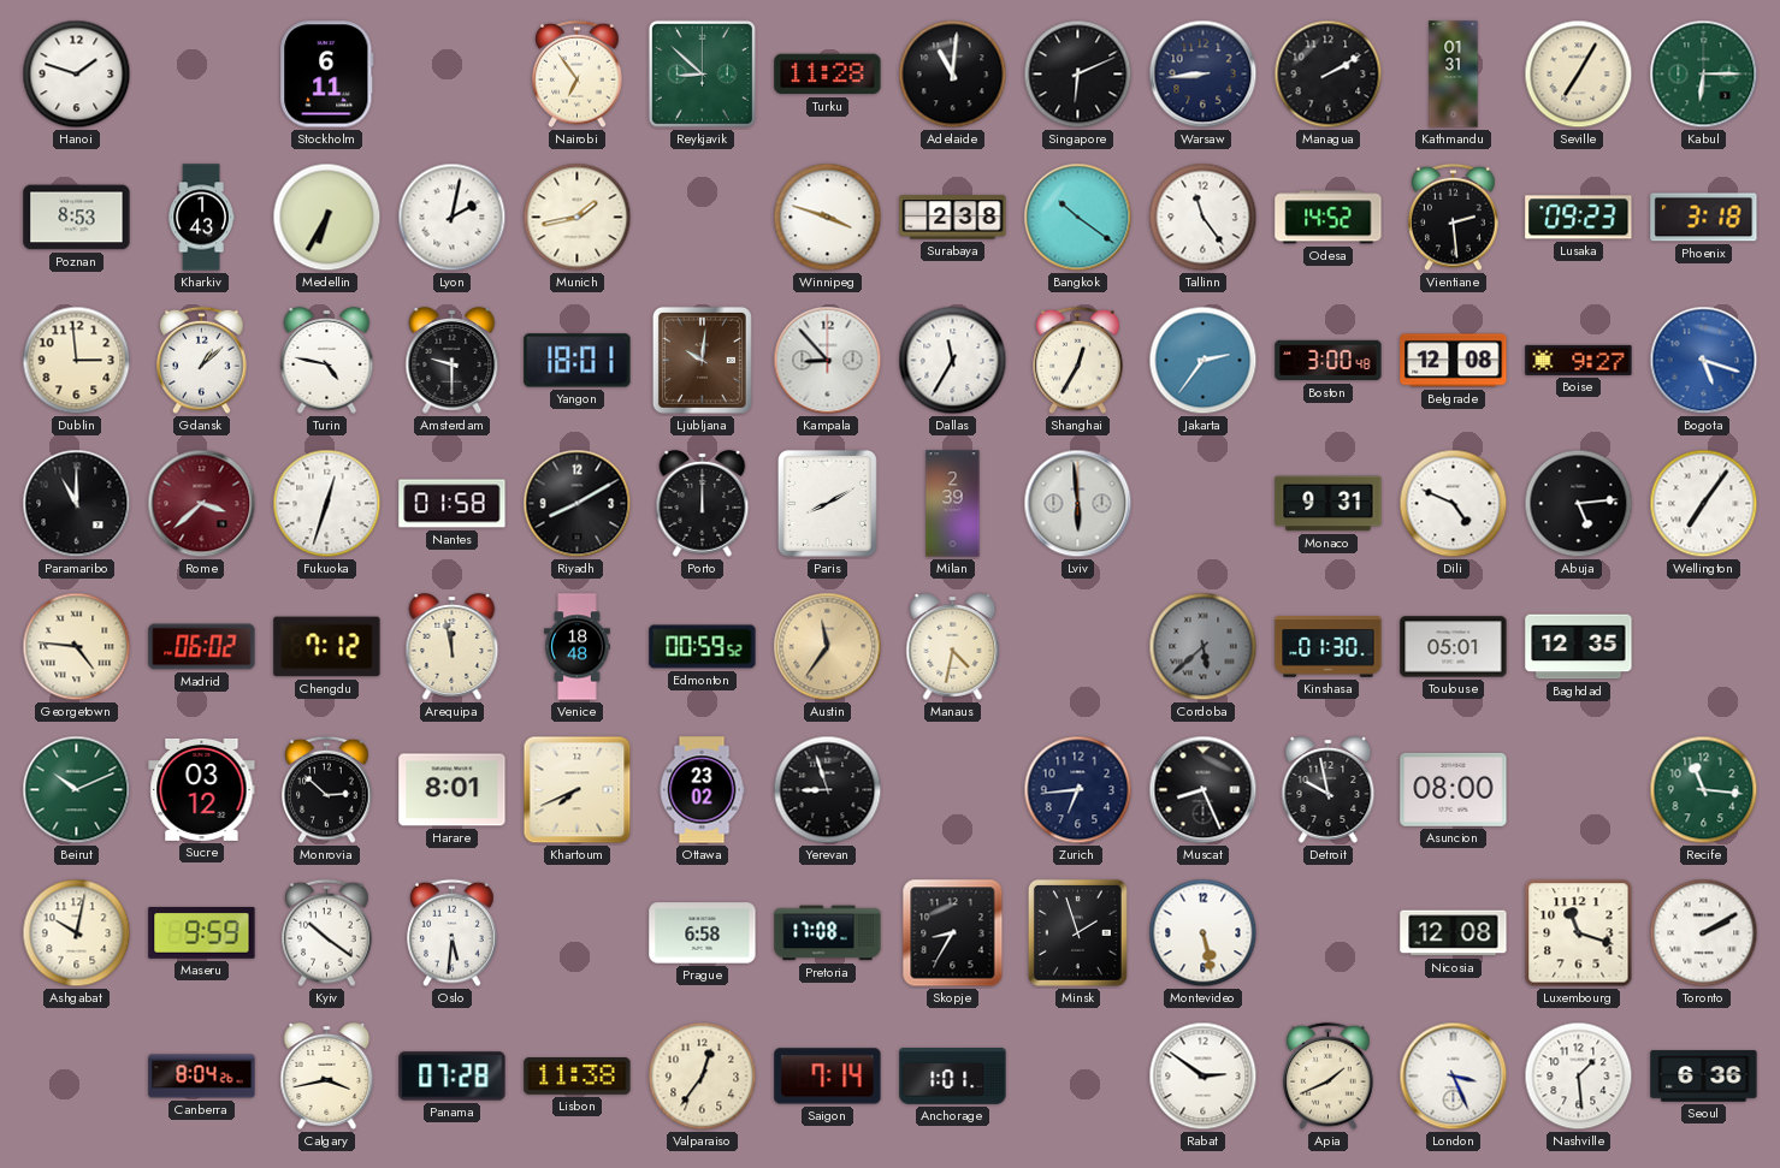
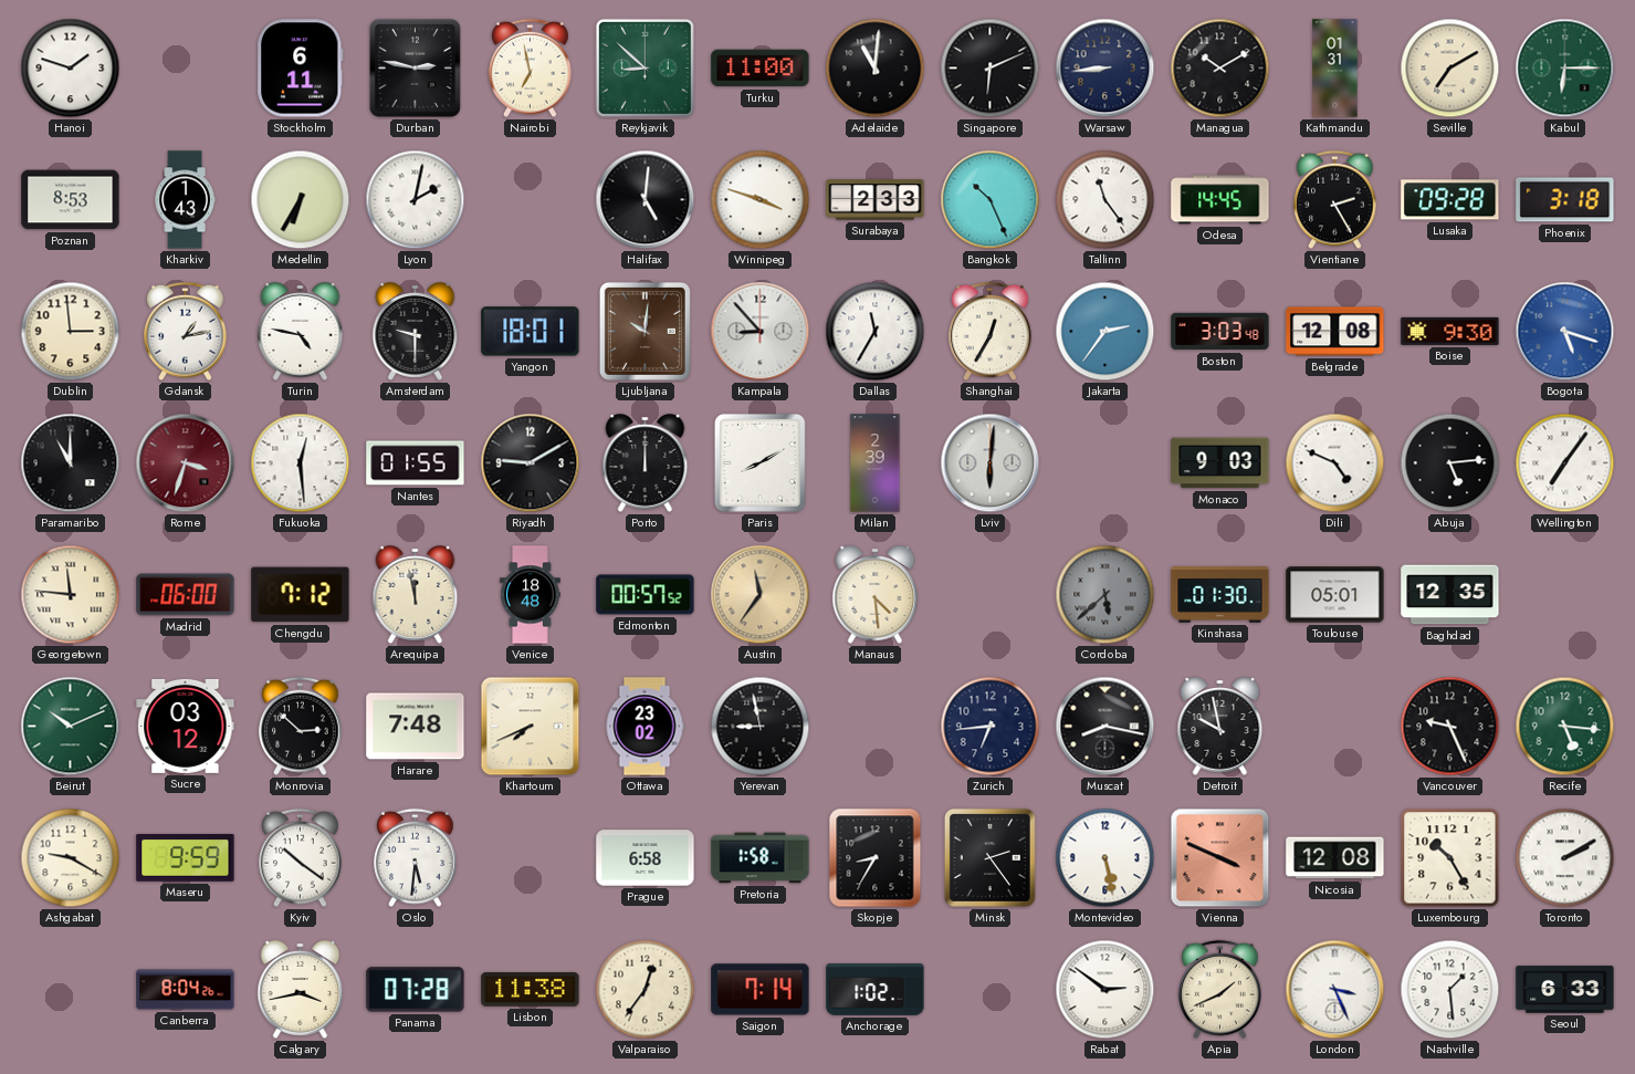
Durban: none -> 2:47 (415, 67)
Nairobi: 6:54 -> 6:58 (531, 69)
Turku: 11:28 -> 11:00 (761, 69)
Managua: 2:10 -> 10:10 (1220, 69)
Seville: 7:05 -> 7:10 (1450, 69)
Munich: 1:43 -> none (578, 218)
Halifax: none -> 5:01 (646, 200)
Surabaya: 2:38 -> 2:33 (876, 200)
Bangkok: 10:21 -> 10:26 (991, 200)
Odesa: 14:52 -> 14:45 (1220, 200)
Vientiane: 2:29 -> 2:25 (1335, 200)
Lusaka: 09:23 -> 09:28 (1450, 200)
Gdansk: 1:08 -> 1:13 (186, 332)
Boston: 3:00 -> 3:03 (1220, 332)
Boise: 9:27 -> 9:30 (1450, 331)
Rome: 3:38 -> 3:33 (186, 463)
Fukuoka: 12:33 -> 12:29 (301, 463)
Nantes: 01:58 -> 01:55 (416, 463)
Riyadh: 8:10 -> 9:10 (531, 463)
Lviv: 5:59 -> 6:01 (991, 463)
Monaco: 9:31 -> 9:03 (1220, 463)
Georgetown: 4:46 -> 11:46 (71, 595)
Madrid: 06:02 -> 06:00 (186, 595)
Edmonton: 00:59 -> 00:57 (646, 595)
Manaus: 4:32 -> 4:29 (876, 594)
Harare: 8:01 -> 7:48 (416, 727)
Yerevan: 8:57 -> 8:58 (761, 727)
Muscat: 8:26 -> 8:17 (1105, 727)
Asuncion: 08:00 -> none (1454, 789)
Vancouver: none -> 9:26 (1450, 727)
Recife: 11:16 -> 5:16 (1565, 727)
Ashgabat: 10:02 -> 9:20 (71, 858)
Pretoria: 17:08 -> 1:58 (761, 858)
Minsk: 1:57 -> 2:24 (989, 857)
Vienna: none -> 3:49 (1220, 858)
Luxembourg: 11:18 -> 10:25 (1450, 858)
Anchorage: 1:01 -> 1:02 (876, 990)
Seoul: 6:36 -> 6:33 (1565, 990)
